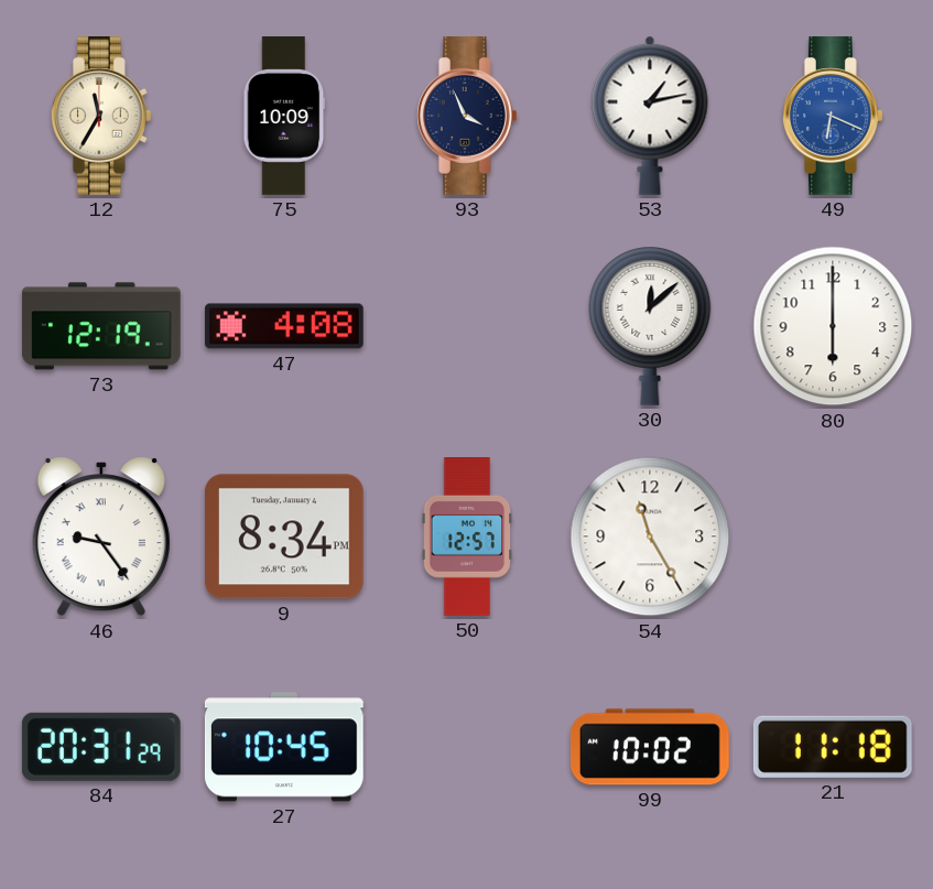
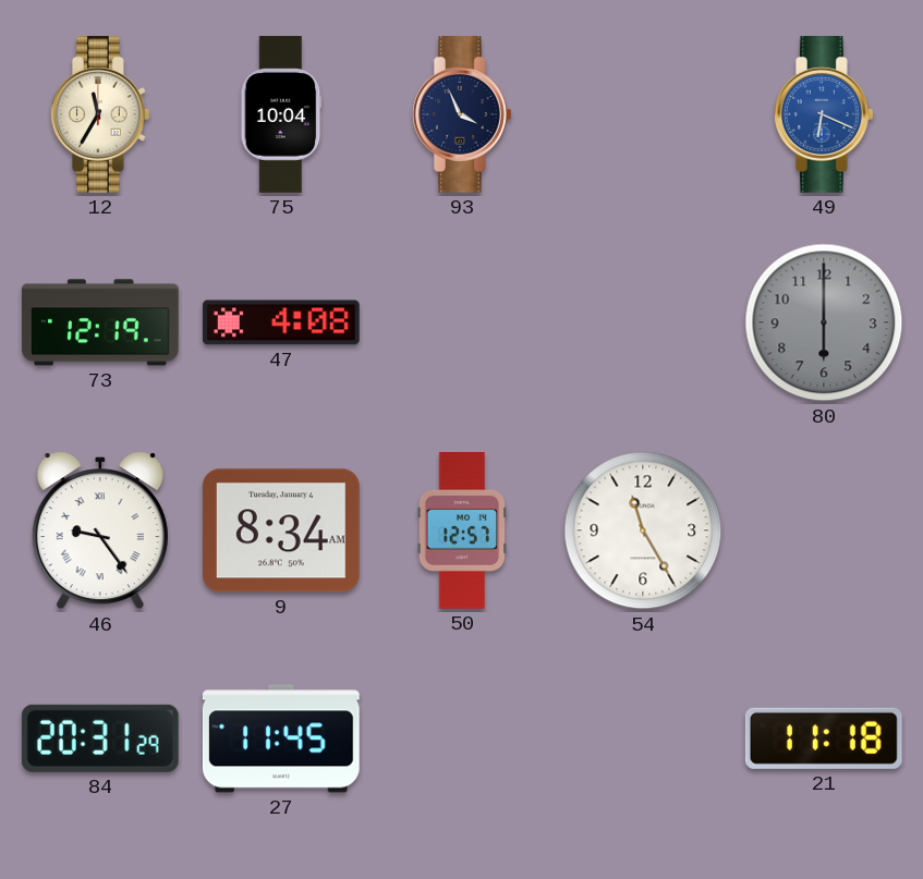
75: 10:09 -> 10:04 (281, 114)
53: 1:13 -> none (650, 116)
30: 12:08 -> none (650, 326)
80 dial: white -> grey (824, 322)
9: 8:34 PM -> 8:34 AM (281, 530)
27: 10:45 -> 11:45 (281, 738)
99: 10:02 -> none (650, 747)
